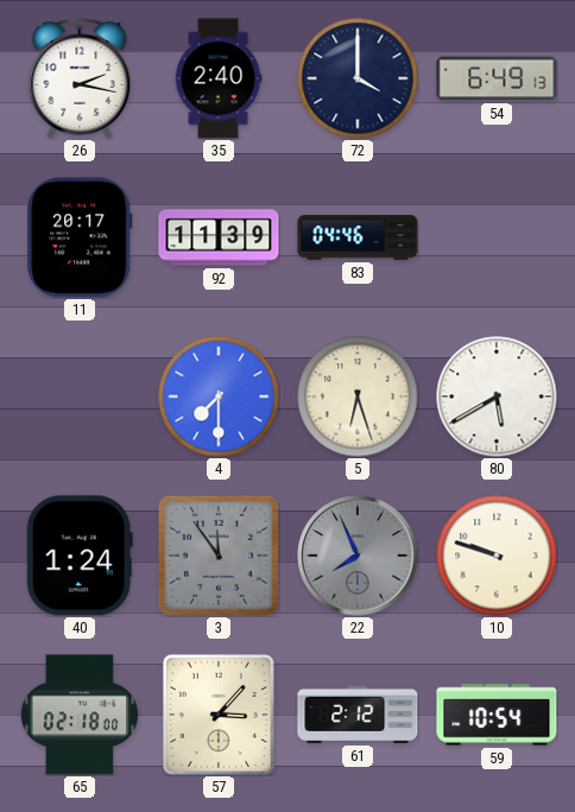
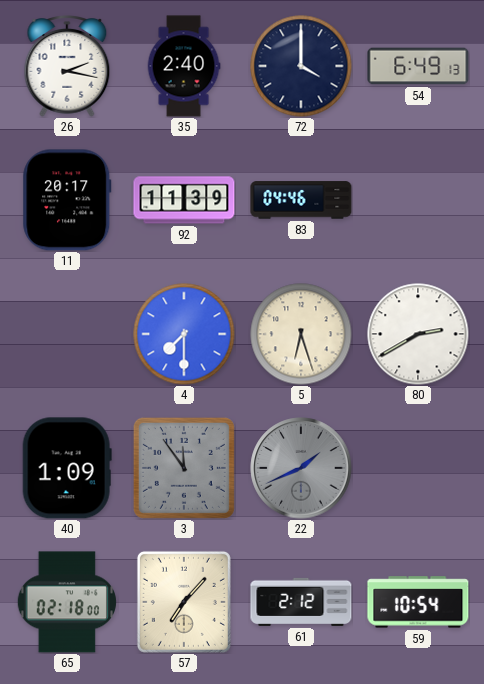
80: 5:40 -> 2:40 (418, 334)
40: 1:24 -> 1:09 (67, 468)
22: 7:56 -> 1:41 (301, 468)
10: 9:48 -> none (497, 556)
57: 3:07 -> 7:07 (184, 602)
